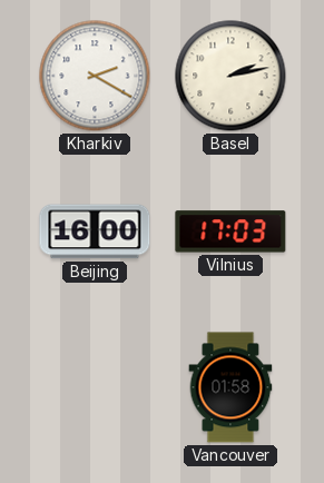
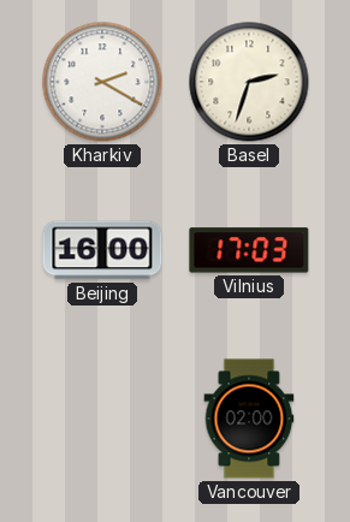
Basel: 2:13 -> 2:33 (249, 82)
Vancouver: 01:58 -> 02:00 (249, 419)
